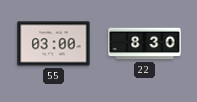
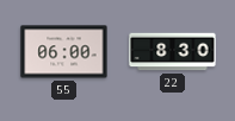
55: 03:00 -> 06:00 (64, 52)
